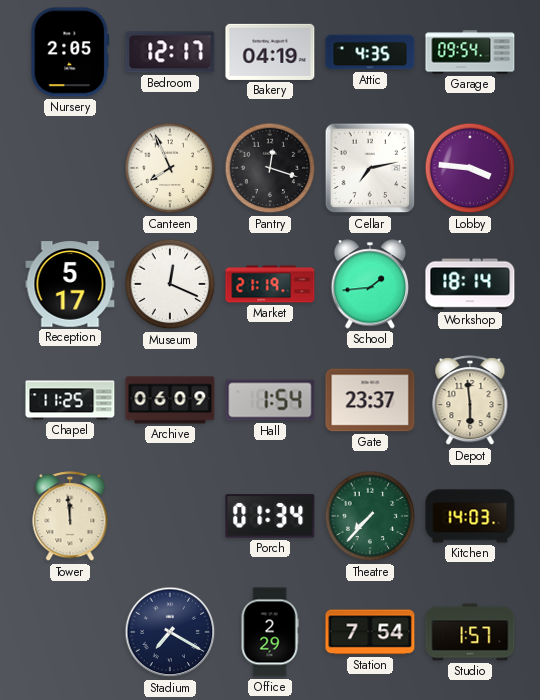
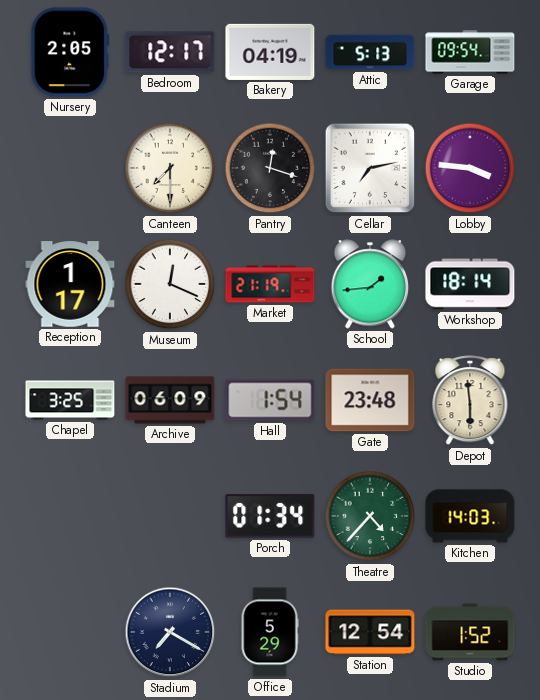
Attic: 4:35 -> 5:13 (370, 52)
Canteen: 7:56 -> 7:30 (170, 168)
Reception: 5:17 -> 1:17 (70, 284)
Chapel: 11:25 -> 3:25 (70, 400)
Gate: 23:37 -> 23:48 (370, 400)
Tower: 11:59 -> none (70, 517)
Theatre: 7:37 -> 4:37 (370, 516)
Office: 2:29 -> 5:29 (270, 632)
Station: 7:54 -> 12:54 (370, 632)
Studio: 1:57 -> 1:52 (470, 632)
